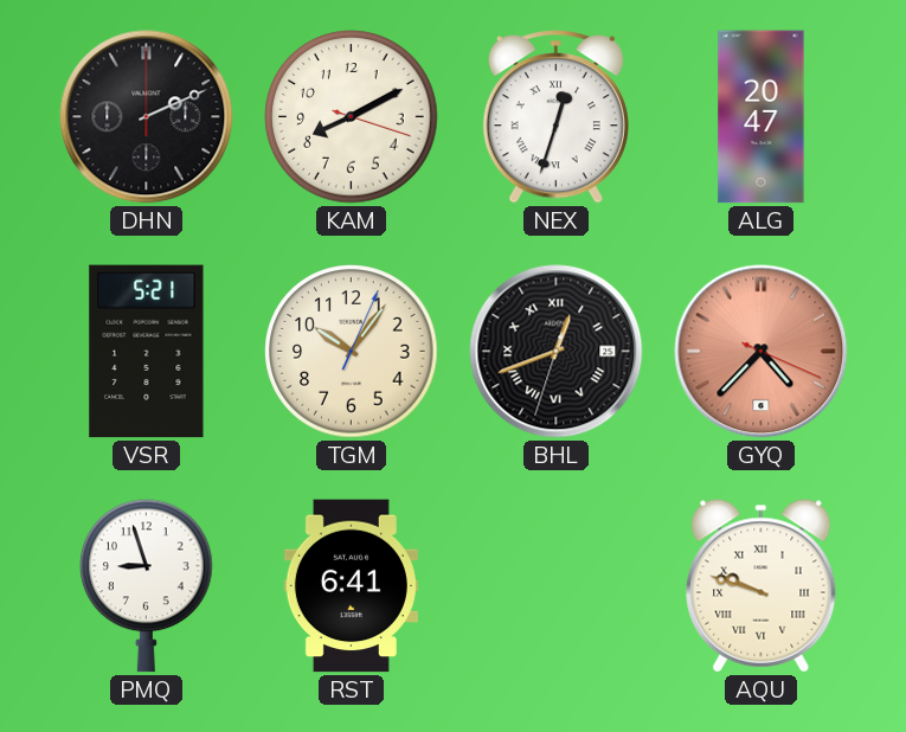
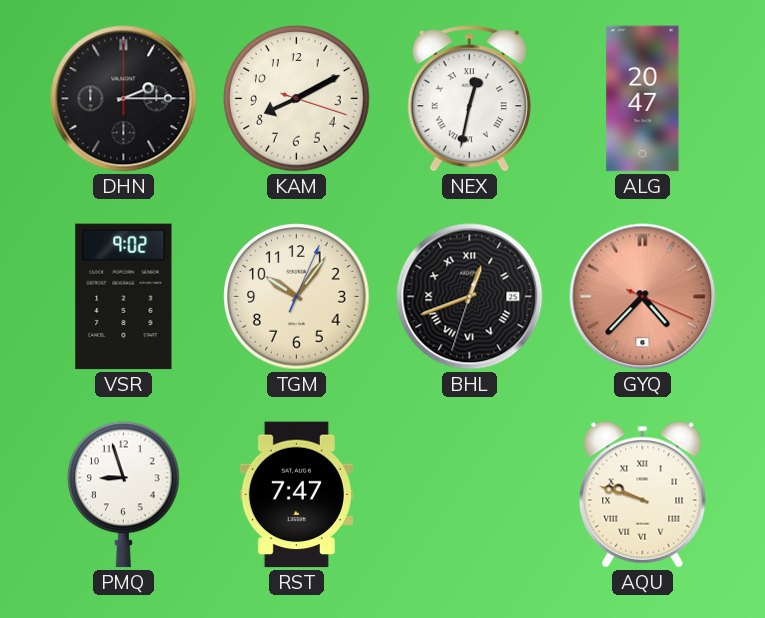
DHN: 2:11 -> 2:15 (124, 99)
NEX: 12:33 -> 12:32 (469, 99)
VSR: 5:21 -> 9:02 (124, 297)
RST: 6:41 -> 7:47 (296, 495)
